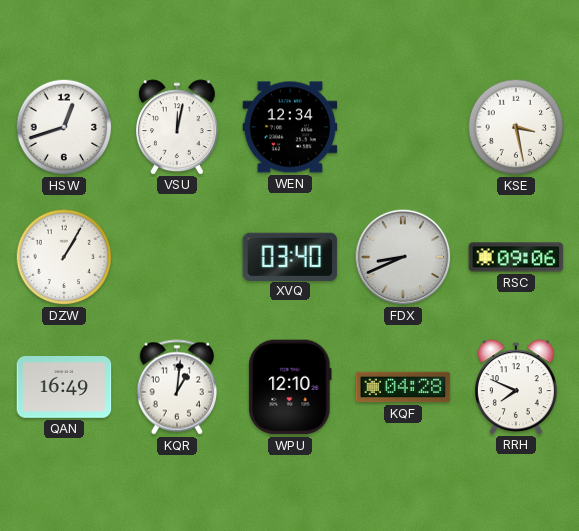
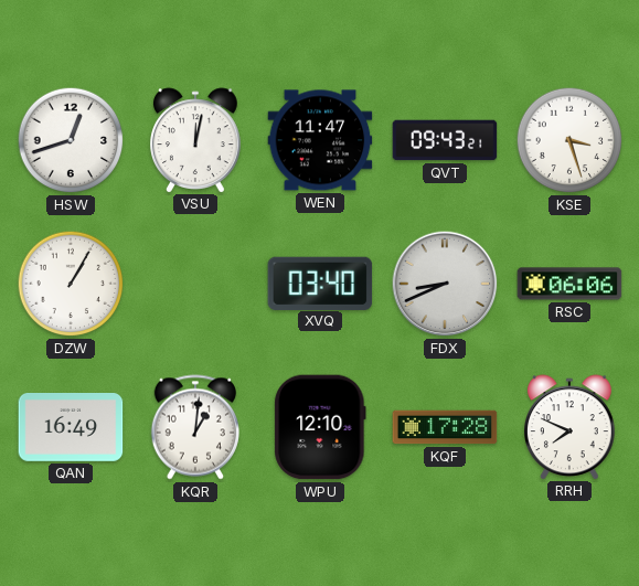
WEN: 12:34 -> 11:47 (320, 140)
QVT: none -> 09:43 (445, 140)
KSE: 3:28 -> 3:27 (569, 140)
RSC: 09:06 -> 06:06 (569, 284)
KQF: 04:28 -> 17:28 (445, 427)
